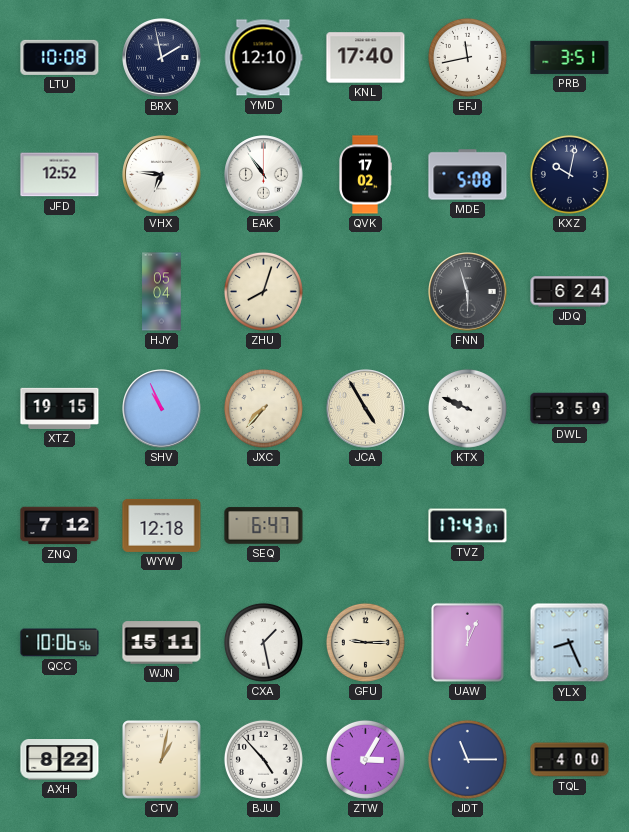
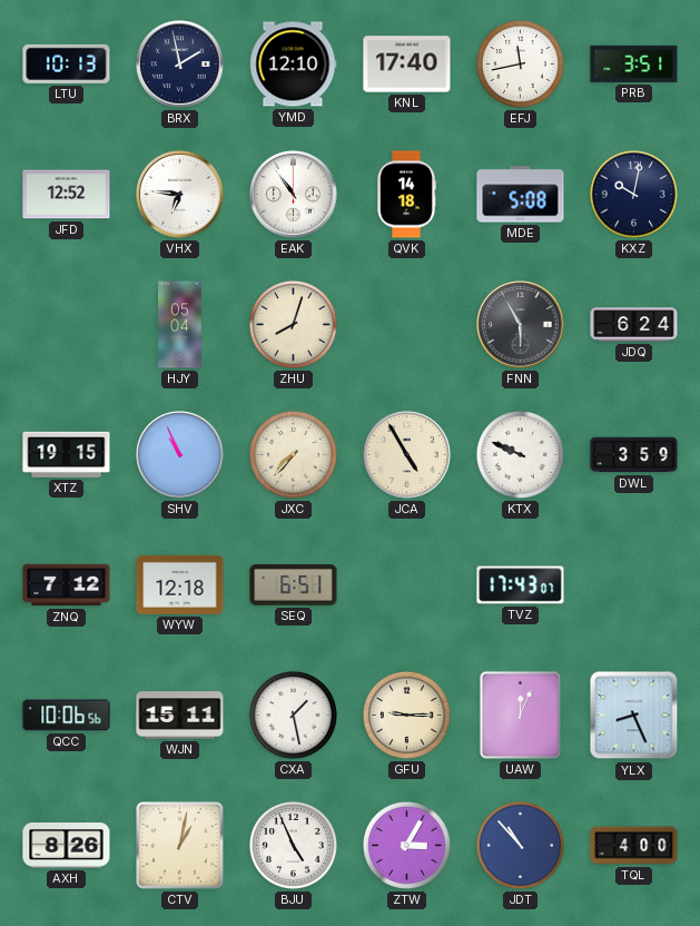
LTU: 10:08 -> 10:13 (67, 63)
QVK: 17:02 -> 14:18 (406, 195)
FNN: 5:57 -> 5:55 (521, 325)
SEQ: 6:47 -> 6:51 (294, 585)
AXH: 8:22 -> 8:26 (67, 846)
BJU: 4:53 -> 4:56 (293, 845)
JDT: 11:15 -> 10:53 (520, 845)
